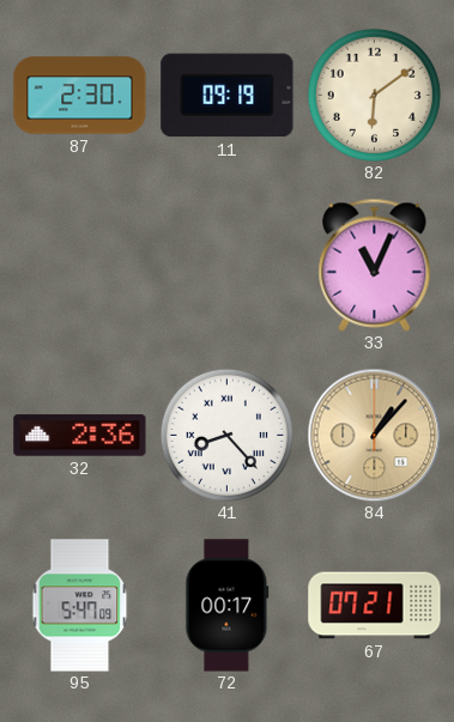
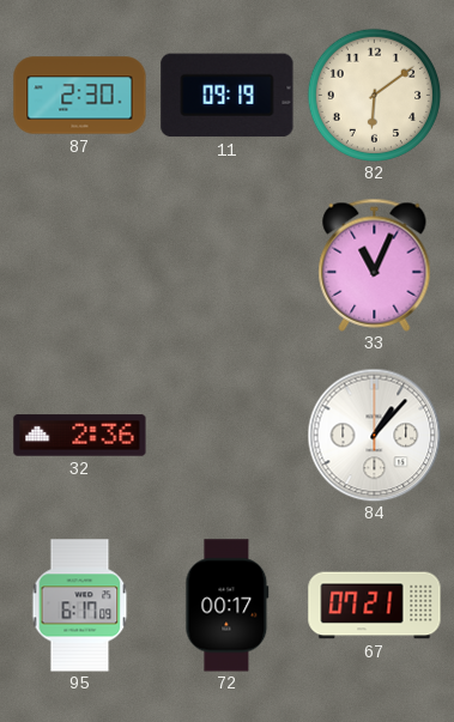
41: 8:23 -> none (226, 435)
84 dial: champagne -> white (374, 435)
95: 5:47 -> 6:17 (80, 606)
